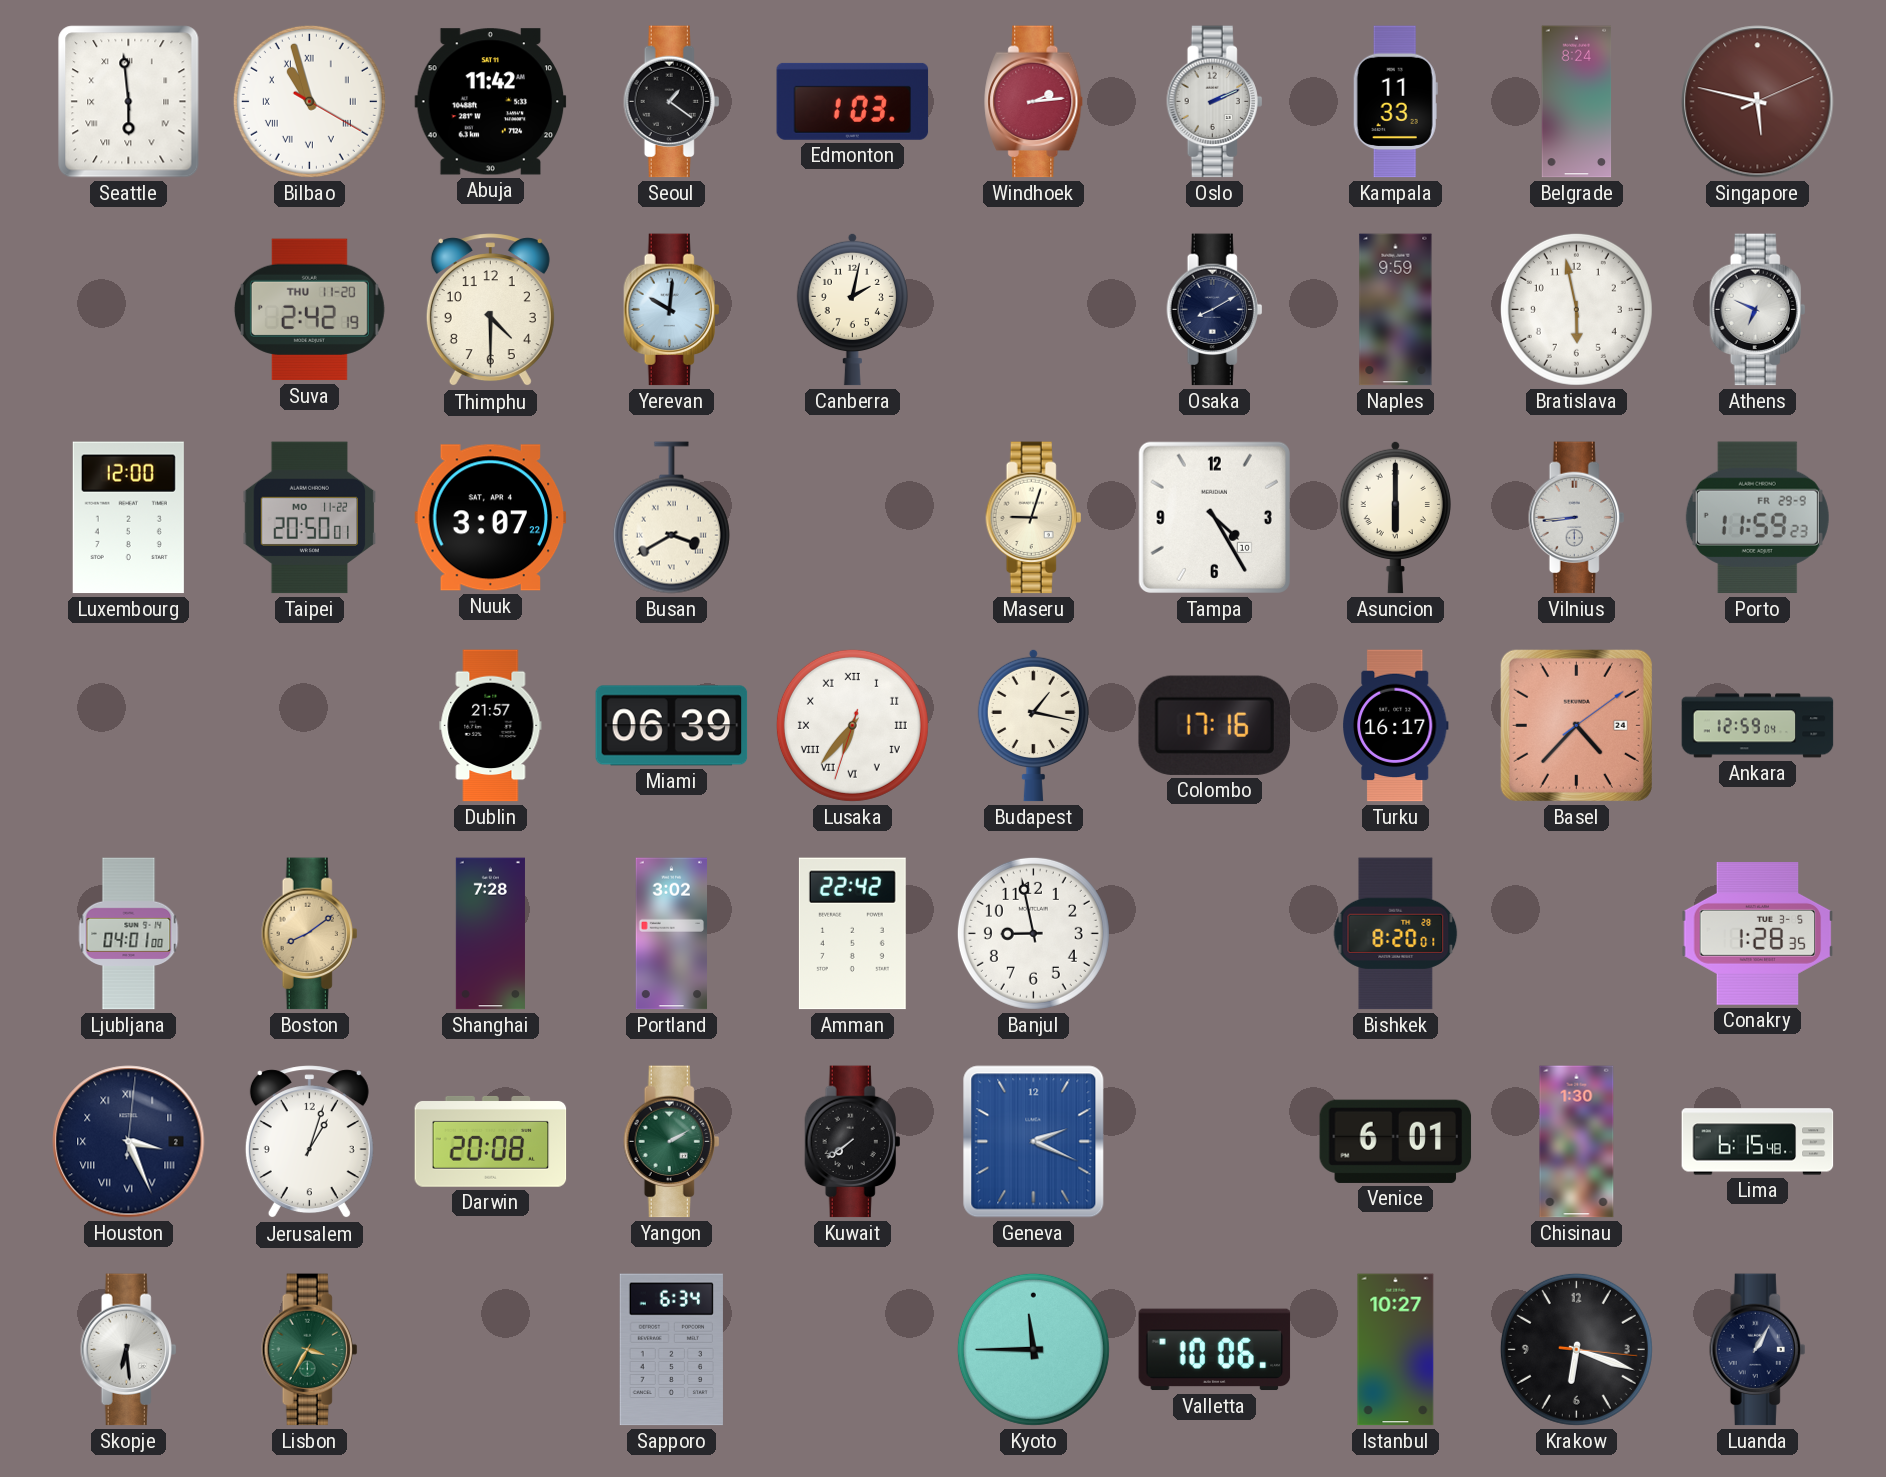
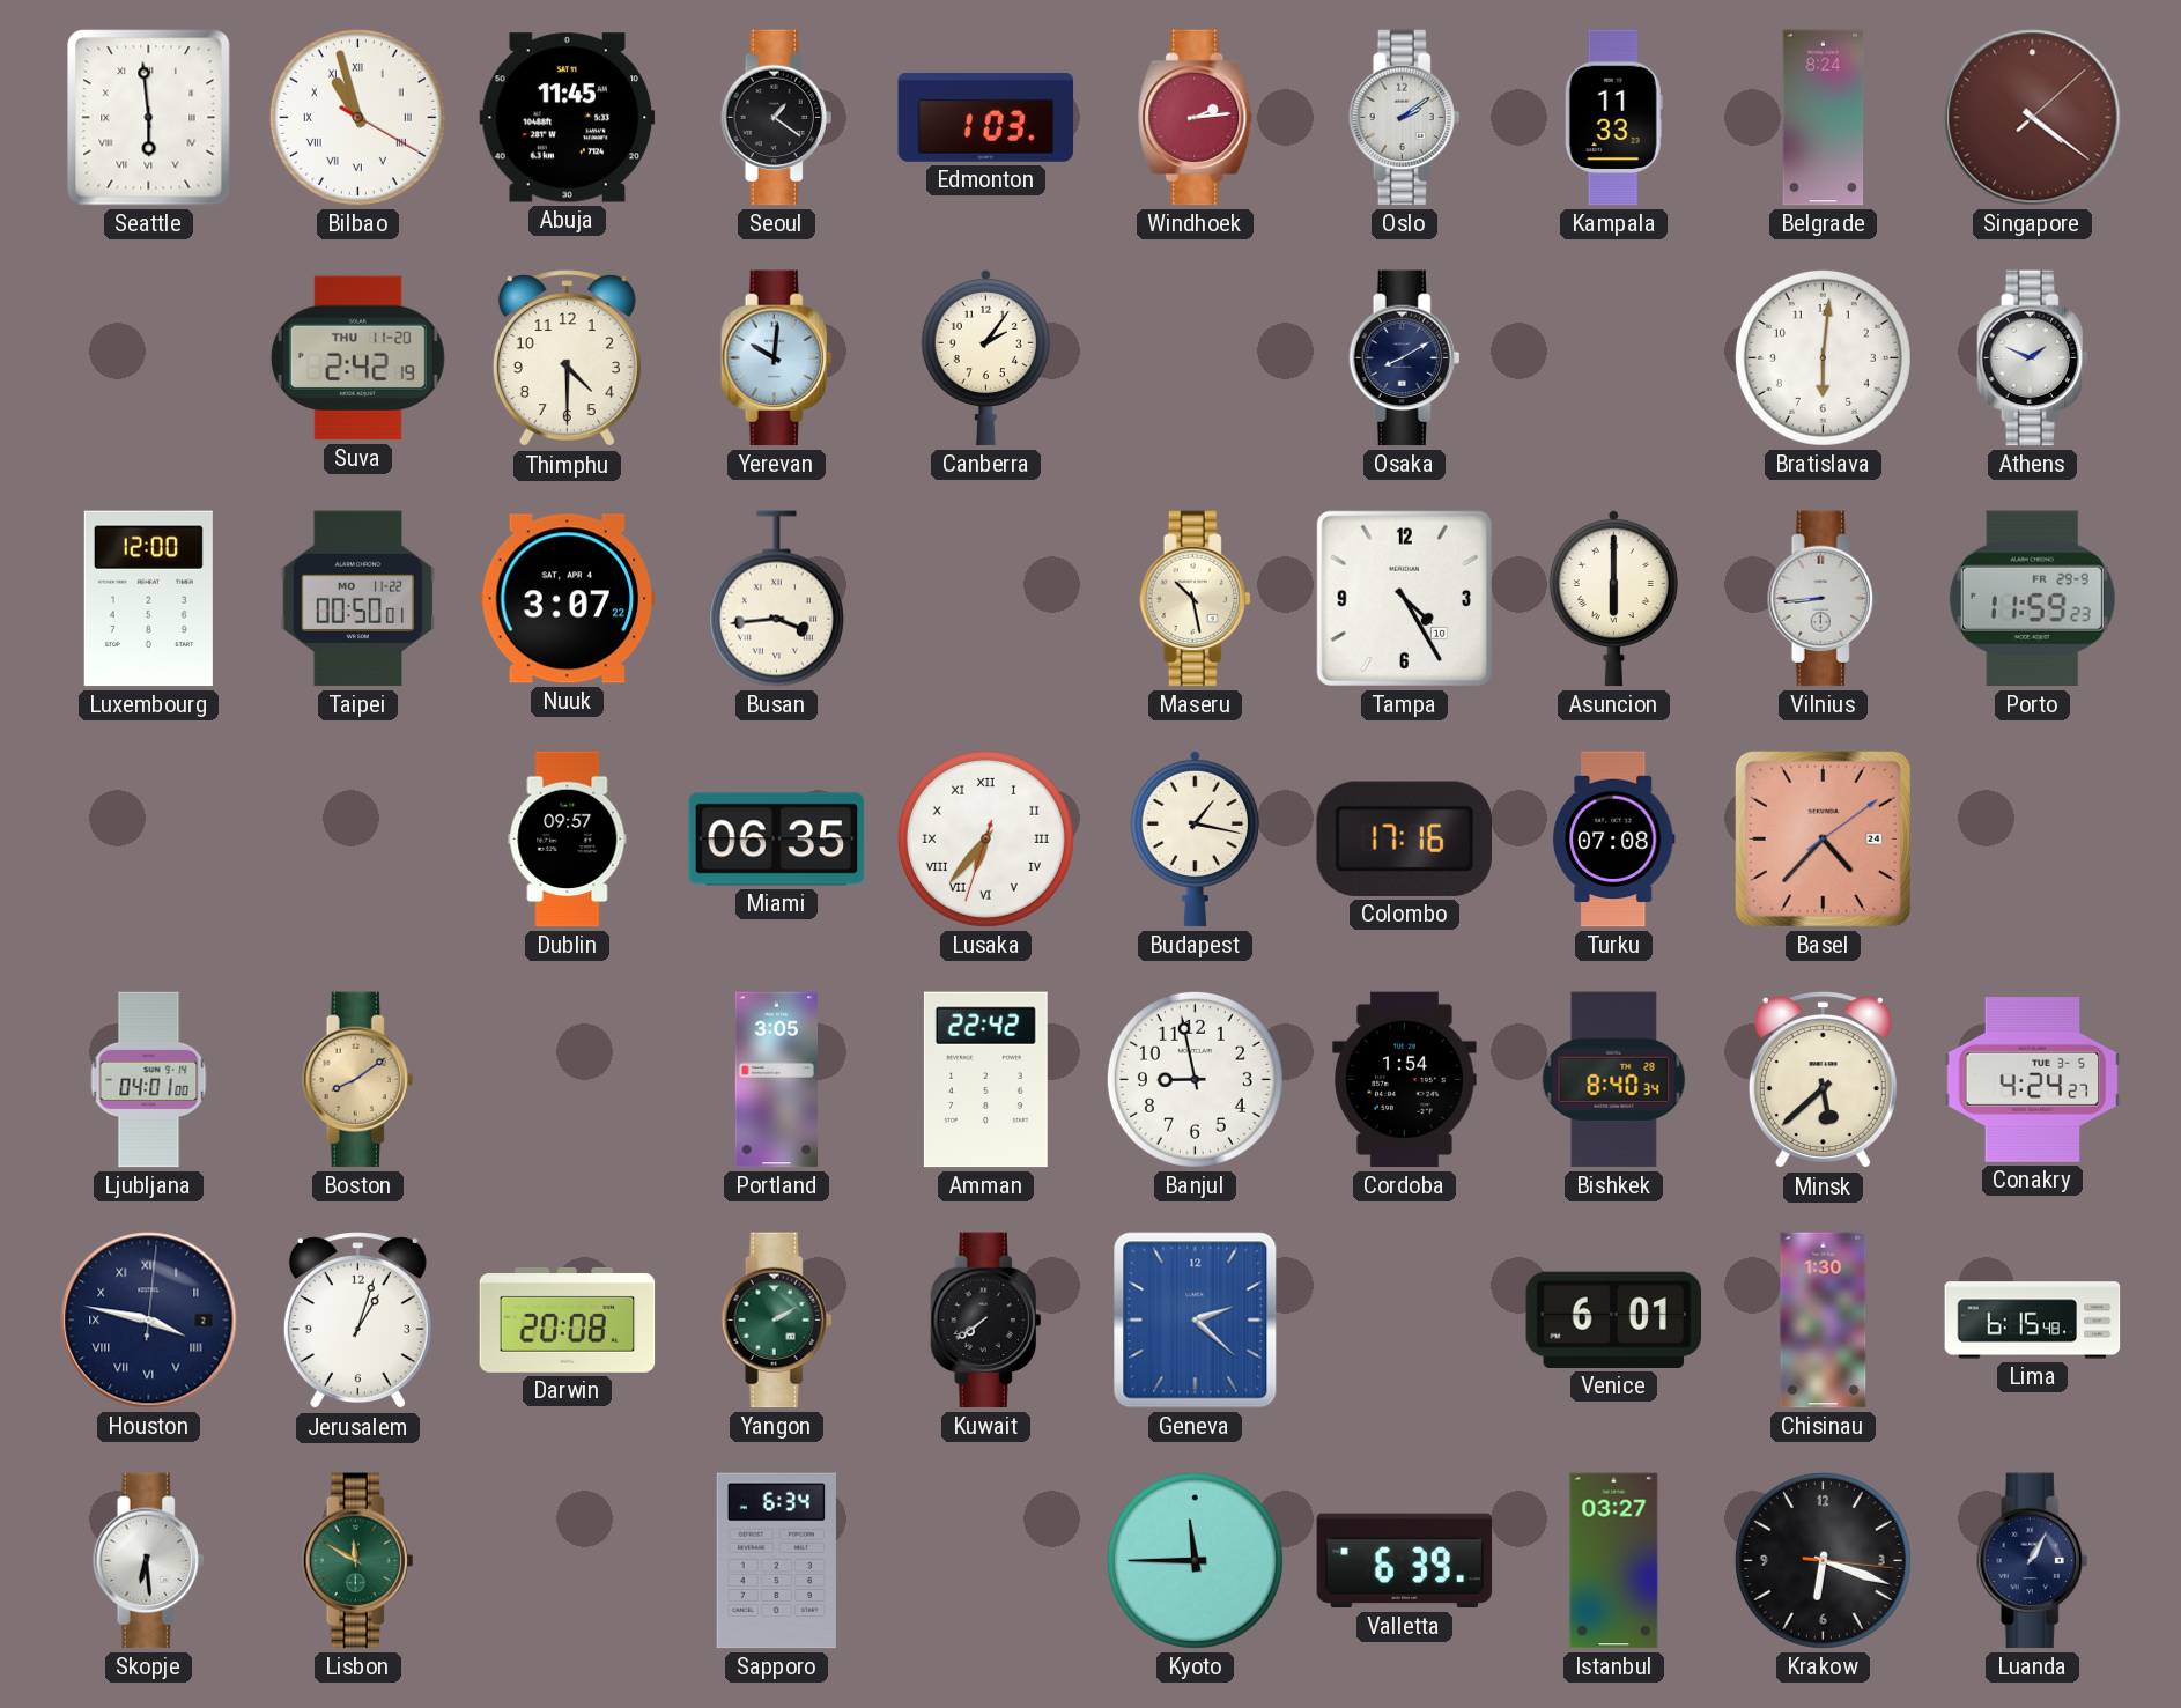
Abuja: 11:42 -> 11:45 (568, 118)
Oslo: 2:11 -> 2:09 (1405, 118)
Singapore: 5:47 -> 4:21 (2033, 118)
Canberra: 2:02 -> 2:06 (985, 357)
Naples: 9:59 -> none (1396, 310)
Bratislava: 5:58 -> 6:01 (1823, 357)
Athens: 6:49 -> 1:49 (2033, 358)
Taipei: 20:50 -> 00:50 (358, 599)
Busan: 3:40 -> 3:44 (776, 599)
Maseru: 9:03 -> 10:28 (1196, 599)
Dublin: 21:57 -> 09:57 (568, 840)
Miami: 06:39 -> 06:35 (777, 840)
Turku: 16:17 -> 07:08 (1613, 840)
Ankara: 12:59 -> none (1758, 726)
Shanghai: 7:28 -> none (490, 934)
Portland: 3:02 -> 3:05 (776, 1080)
Cordoba: none -> 1:54 (1405, 1080)
Bishkek: 8:20 -> 8:40 (1614, 1080)
Minsk: none -> 5:38 (1823, 1080)
Conakry: 1:28 -> 4:24 (2033, 1080)
Houston: 3:26 -> 3:47 (149, 1321)
Geneva: 2:19 -> 2:22 (1196, 1321)
Lisbon: 3:35 -> 11:50 (358, 1561)
Valletta: 10:06 -> 6:39 (1405, 1561)
Istanbul: 10:27 -> 03:27 (1614, 1561)
